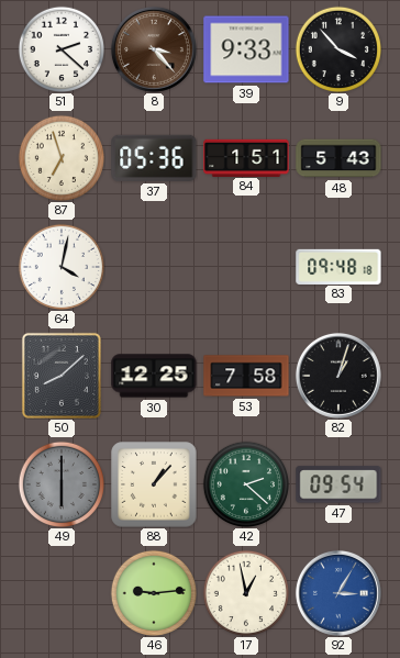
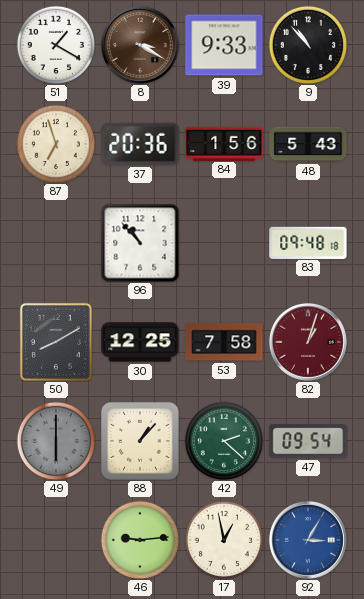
51: 2:22 -> 1:20 (55, 44)
8: 3:23 -> 3:20 (140, 45)
9: 3:53 -> 10:53 (307, 44)
37: 05:36 -> 20:36 (140, 144)
84: 1:51 -> 1:56 (224, 143)
64: 4:02 -> none (60, 266)
96: none -> 10:53 (140, 243)
50: 8:08 -> 8:10 (56, 342)
82 dial: black -> burgundy (308, 342)
